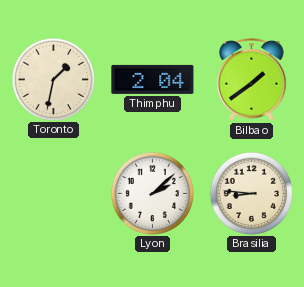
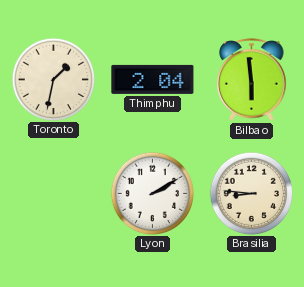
Bilbao: 1:39 -> 5:59 (252, 80)
Lyon: 2:08 -> 2:10 (152, 193)
